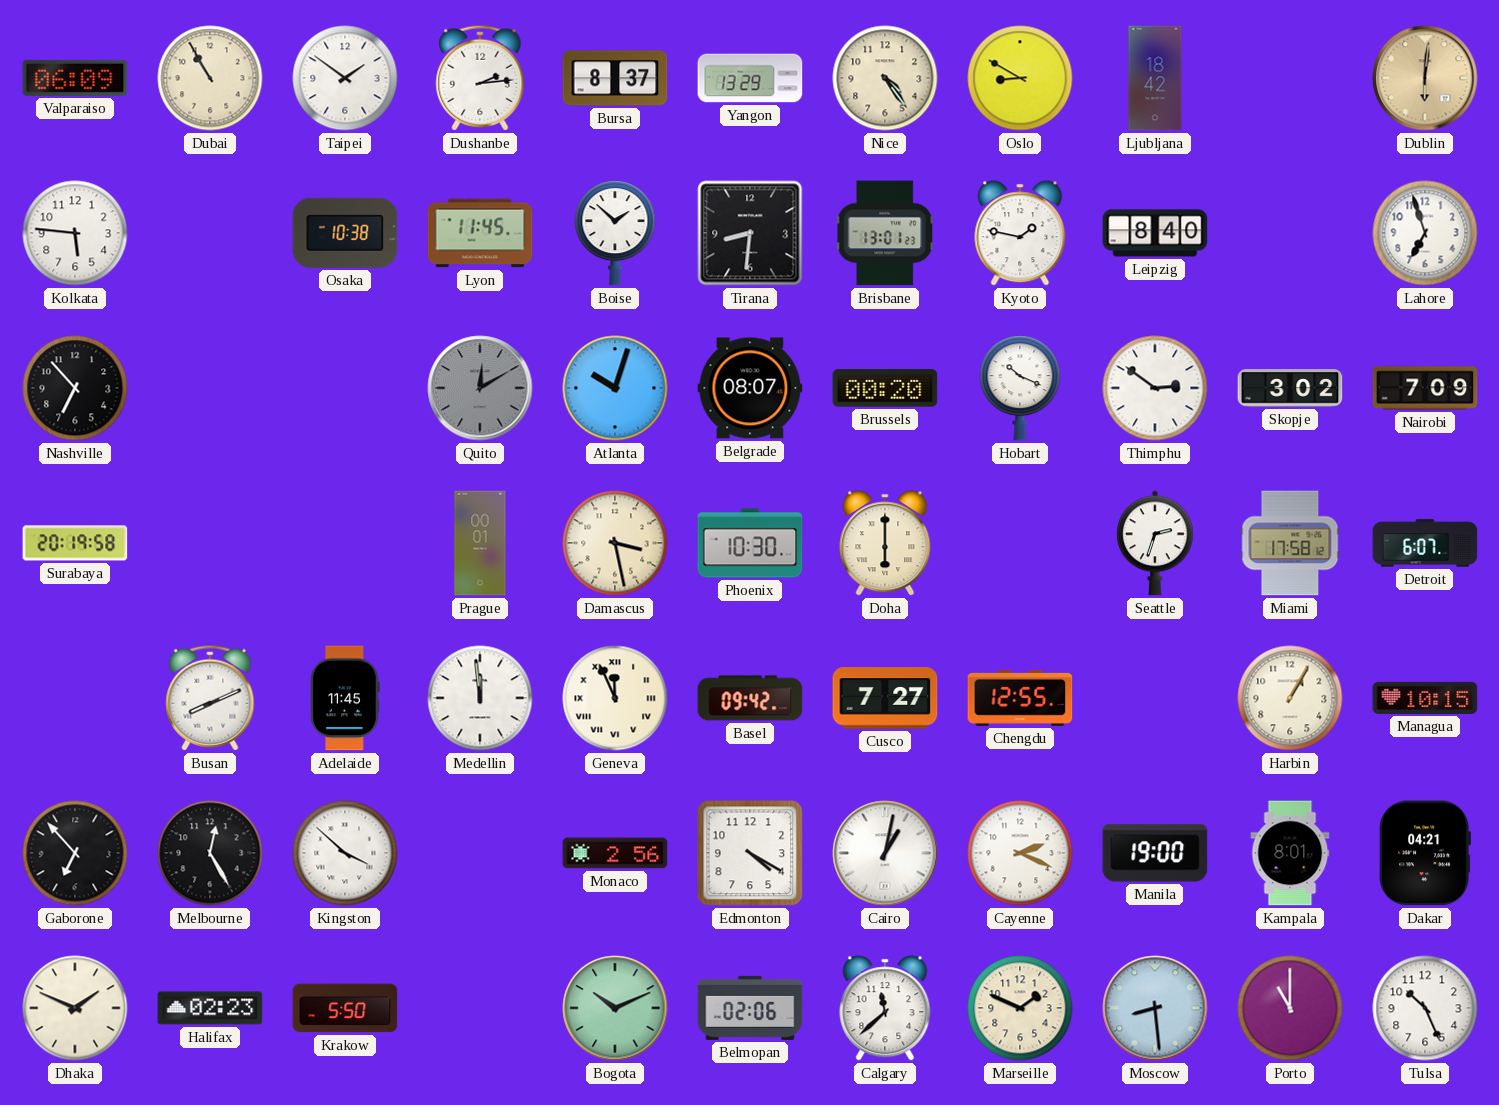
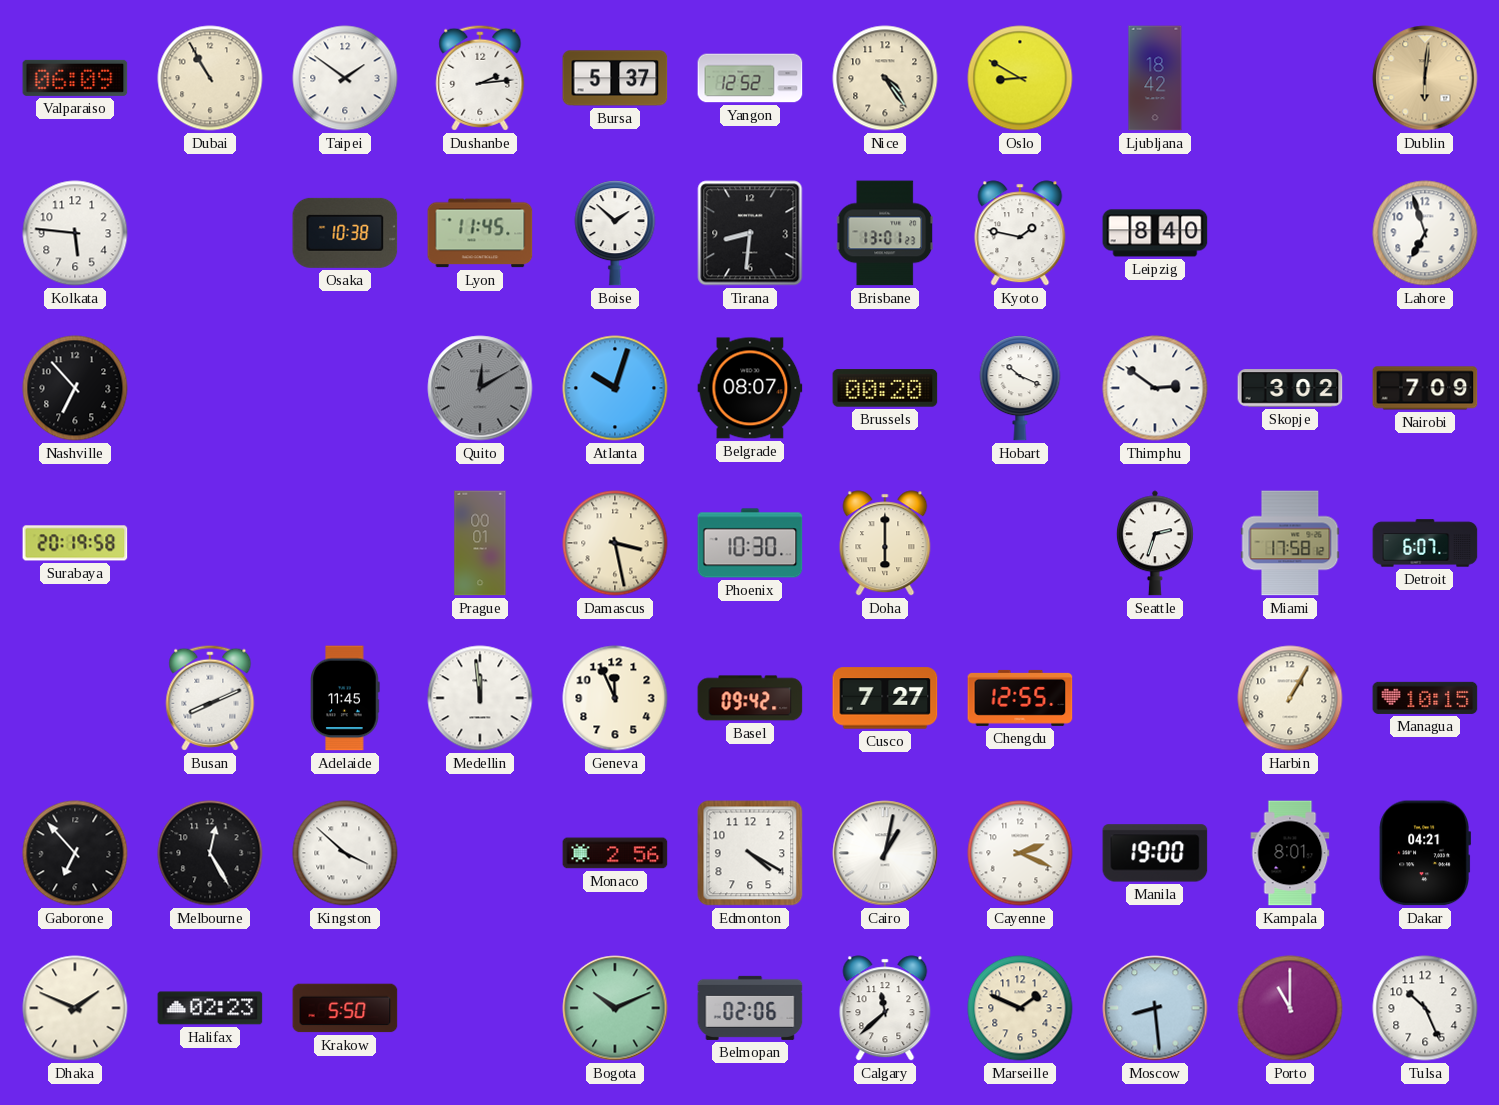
Bursa: 8:37 -> 5:37 (615, 78)
Yangon: 13:29 -> 12:52 (750, 78)
Geneva numerals: Roman -> Arabic (615, 698)
